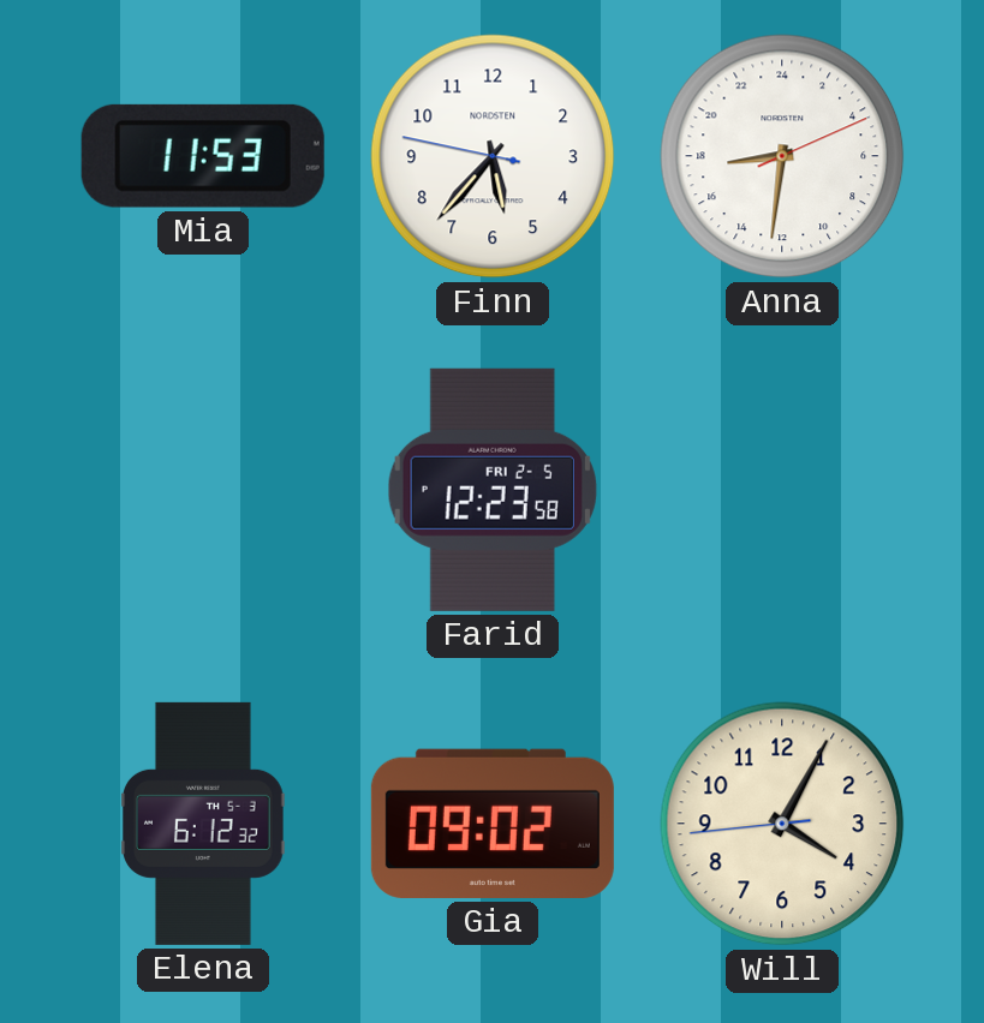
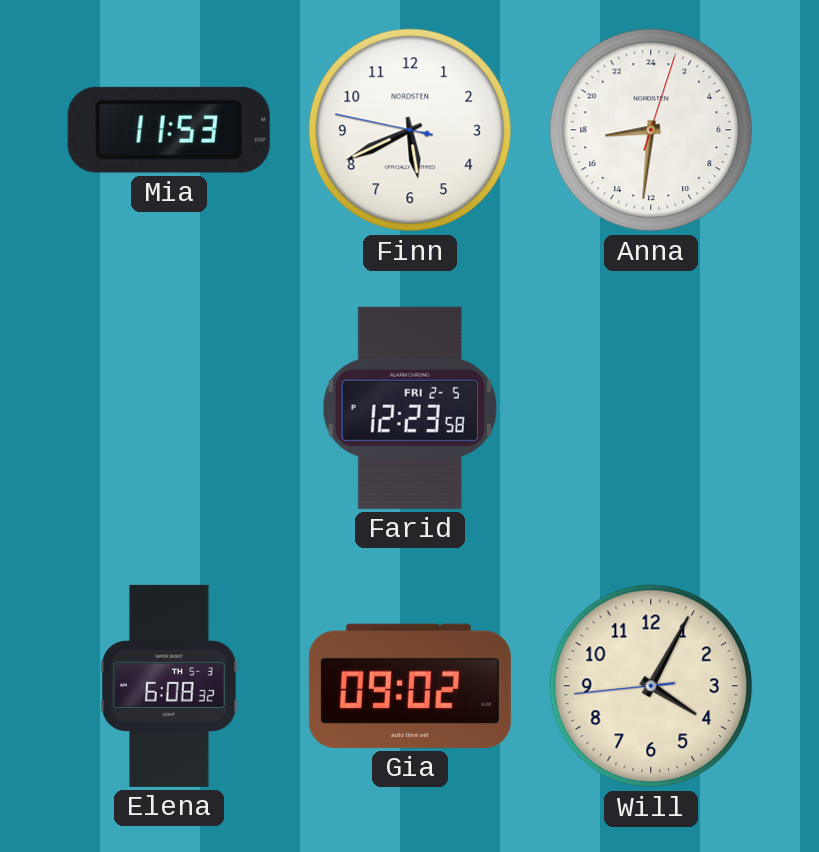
Finn: 5:36 -> 5:40 (410, 130)
Anna: 17:31:11 -> 17:31:03 (651, 130)
Elena: 6:12 -> 6:08 (170, 686)
